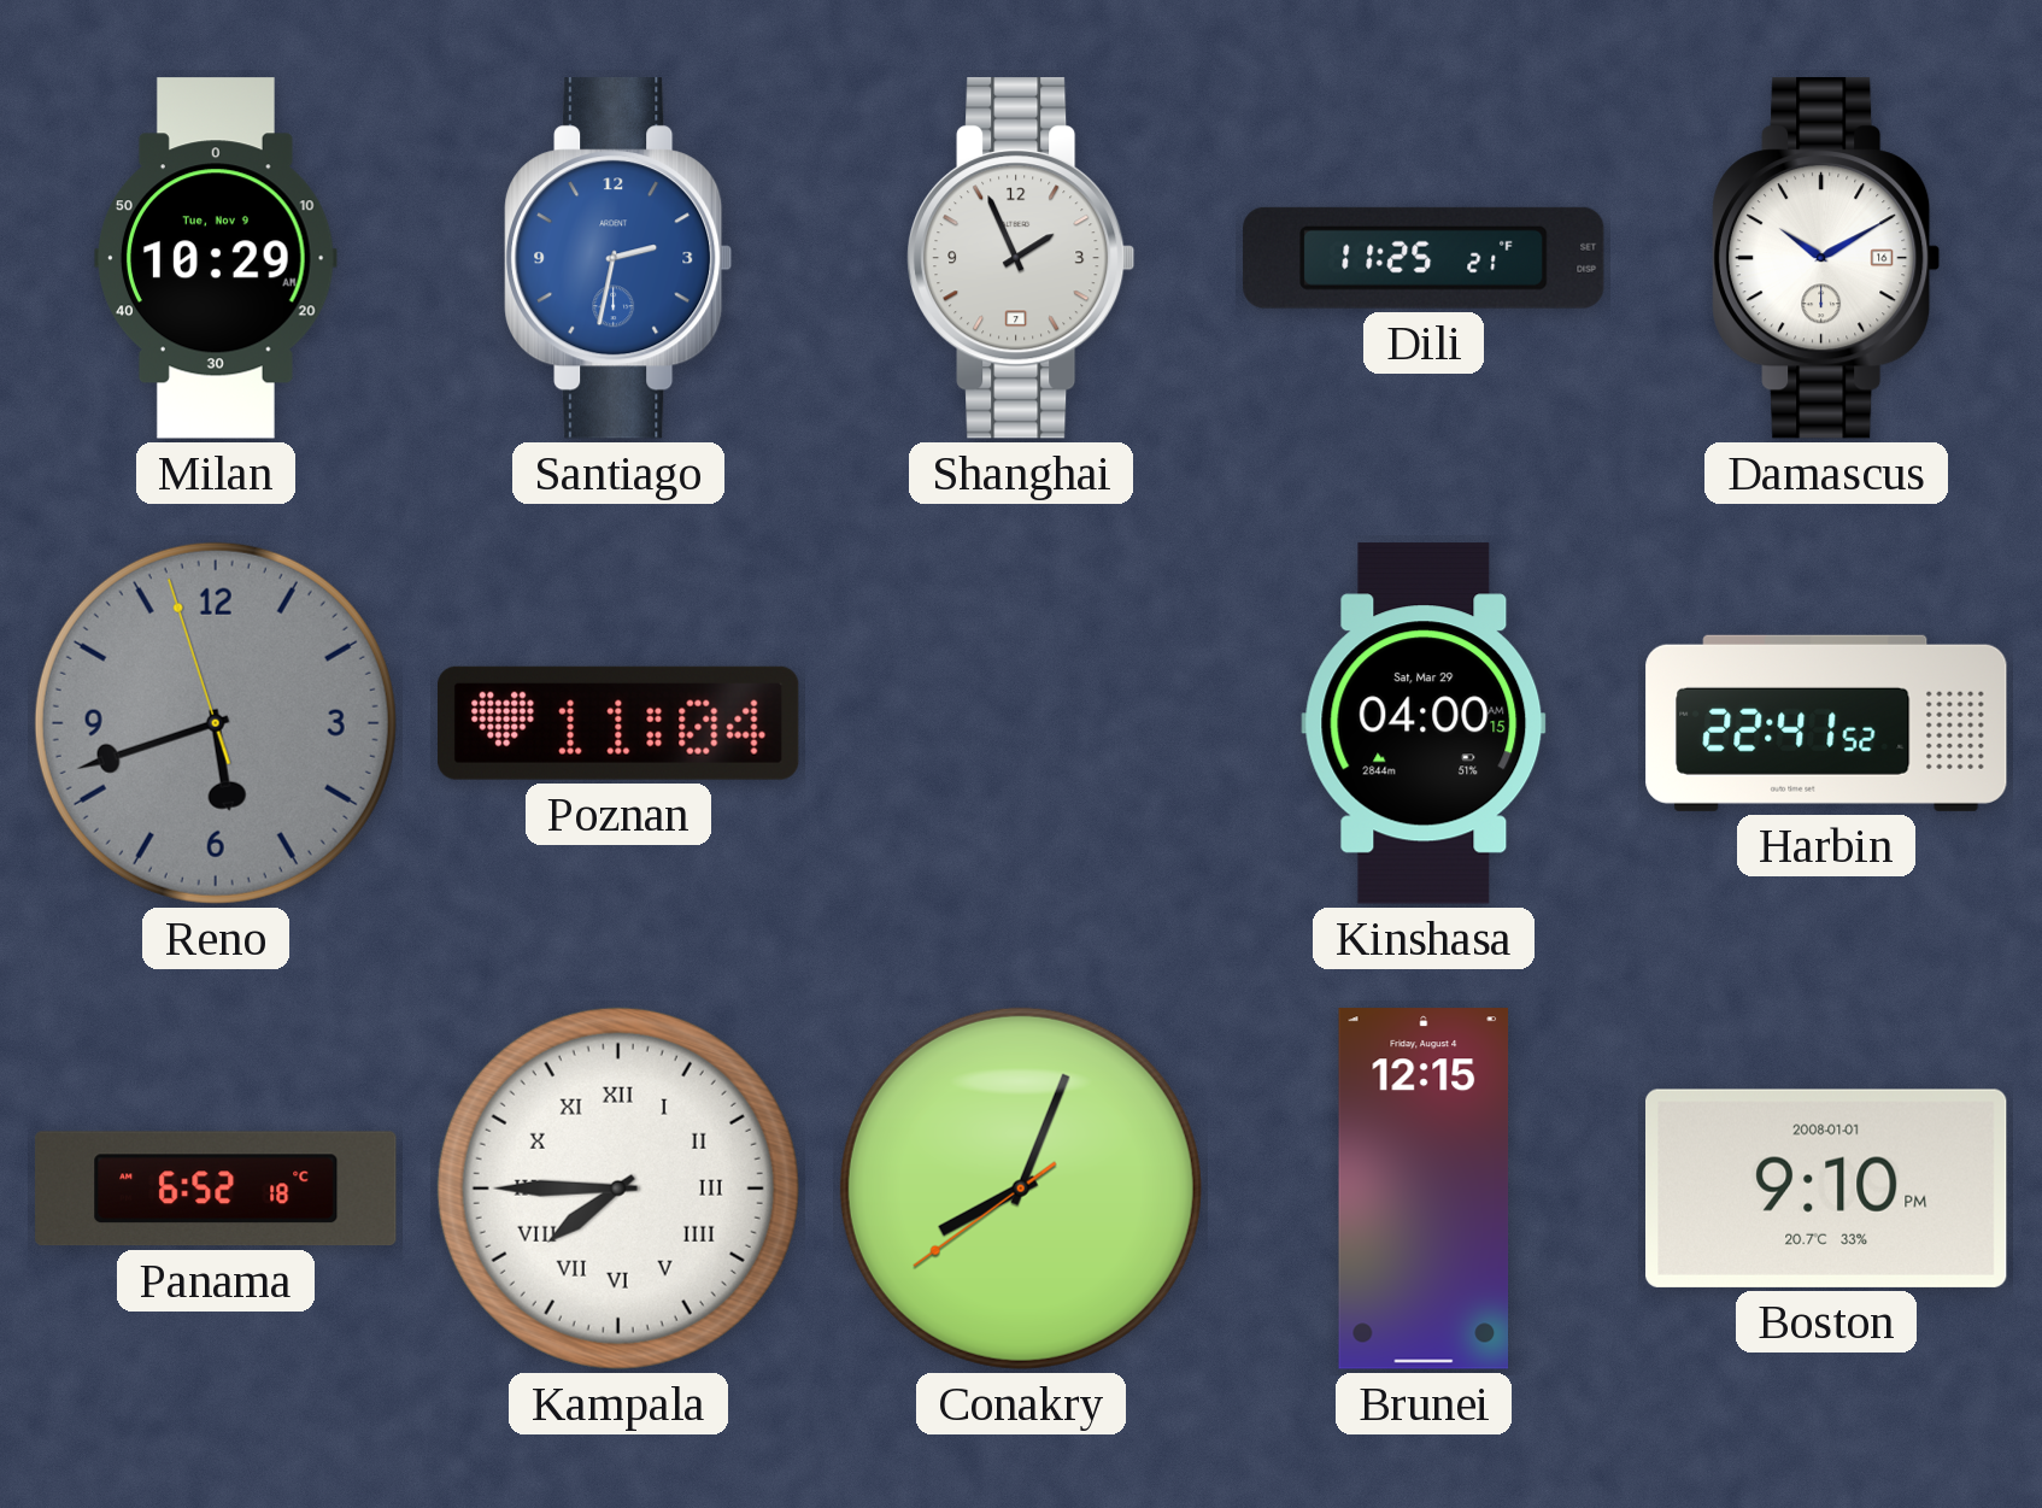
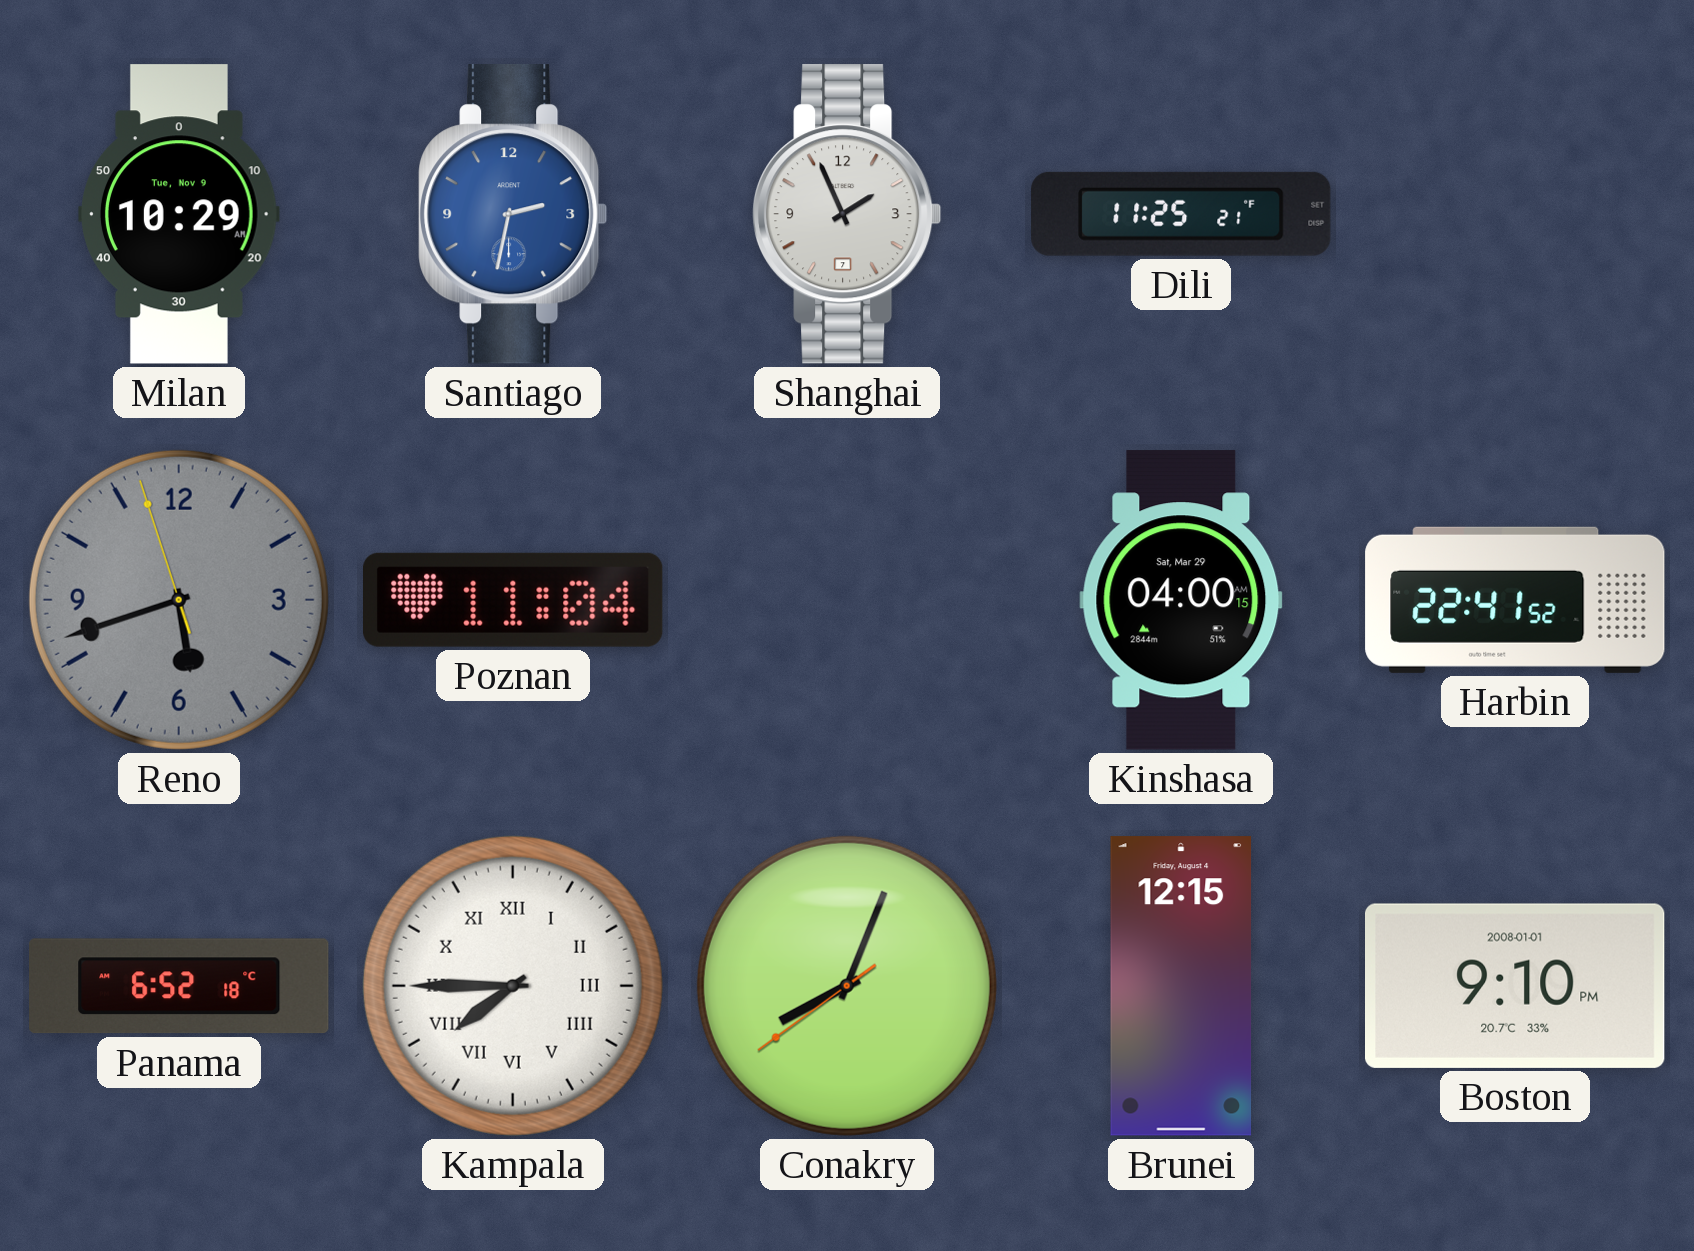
Damascus: 10:10 -> none (1827, 258)
